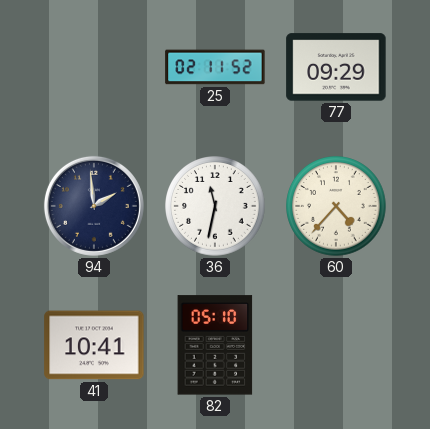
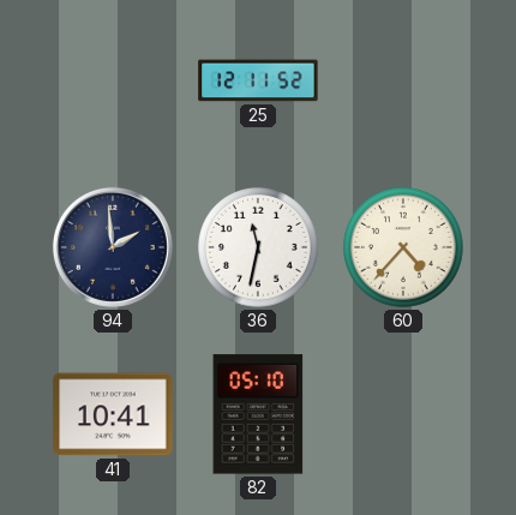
25: 02:11 -> 12:11 (258, 80)
77: 09:29 -> none (336, 67)
